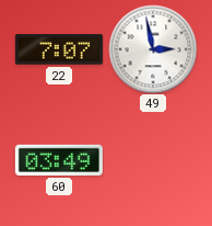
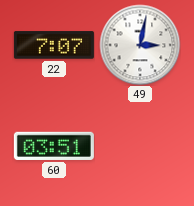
49: 2:58 -> 3:02 (140, 45)
60: 03:49 -> 03:51 (54, 146)
